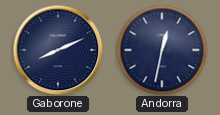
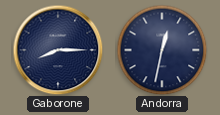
Gaborone: 8:11 -> 8:15 (58, 50)
